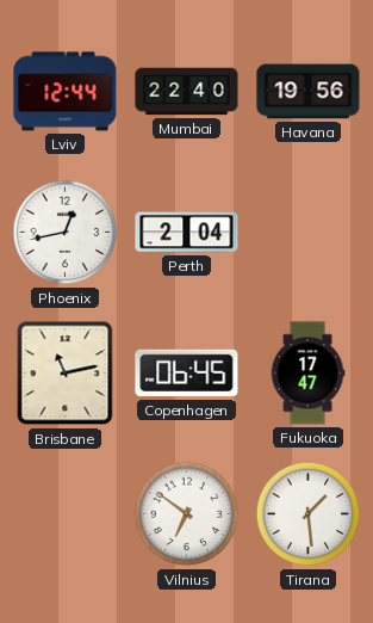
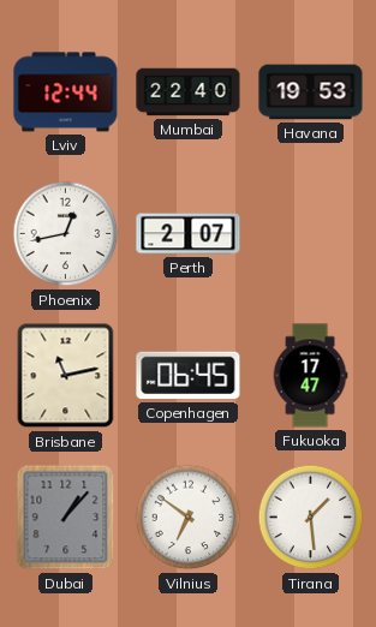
Havana: 19:56 -> 19:53 (311, 92)
Perth: 2:04 -> 2:07 (189, 234)
Dubai: none -> 1:07 (66, 518)
